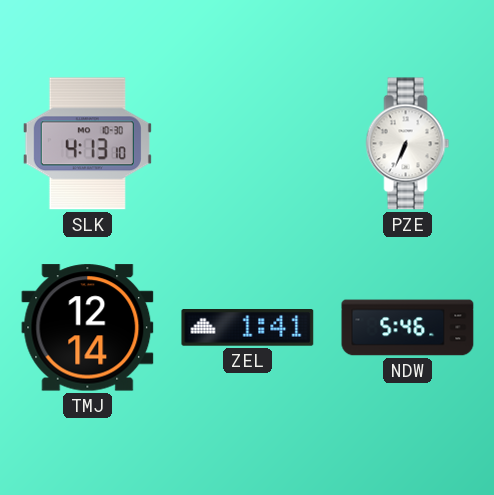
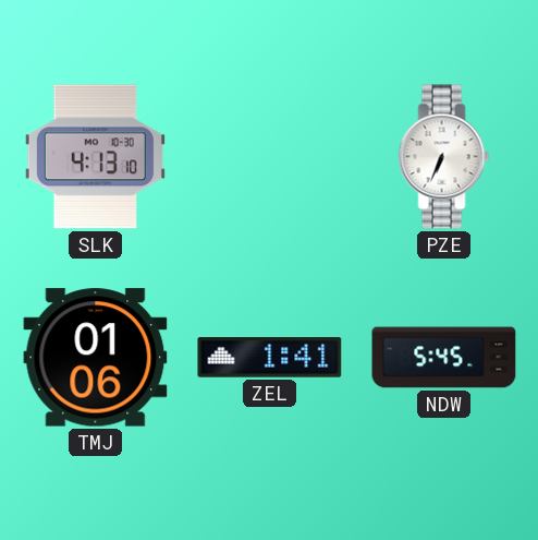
TMJ: 12:14 -> 01:06 (96, 358)
NDW: 5:46 -> 5:45 (444, 358)
